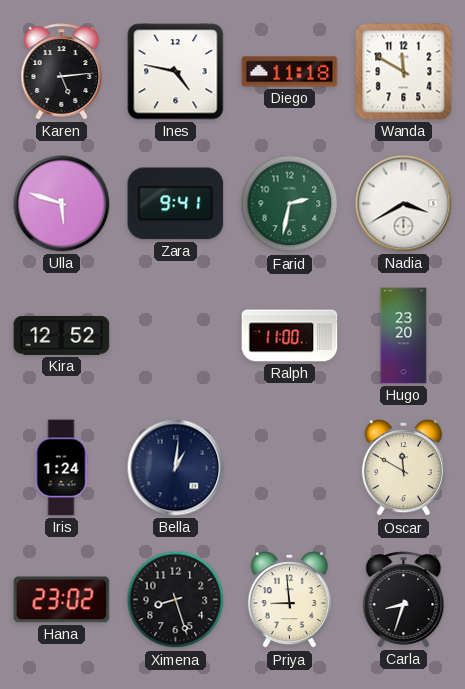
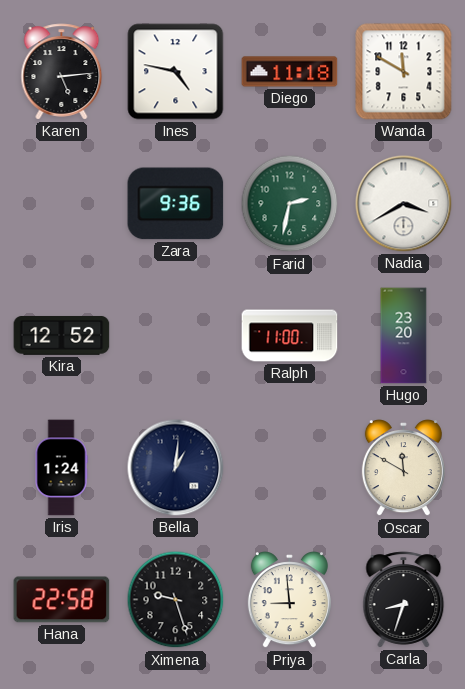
Ulla: 5:48 -> none (62, 204)
Zara: 9:41 -> 9:36 (176, 204)
Hana: 23:02 -> 22:58 (62, 600)
Ximena: 8:27 -> 9:27 (176, 600)
